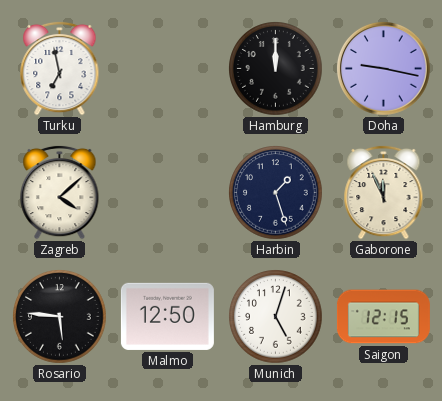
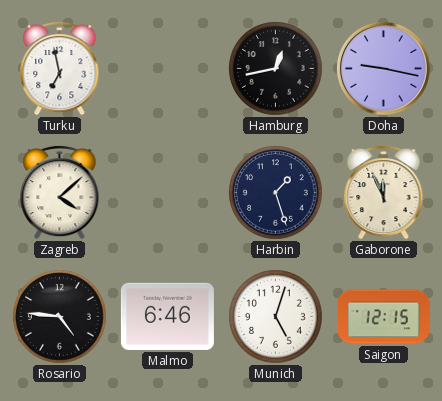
Hamburg: 12:00 -> 12:43 (276, 69)
Rosario: 5:46 -> 4:46 (60, 317)
Malmo: 12:50 -> 6:46 (167, 316)
